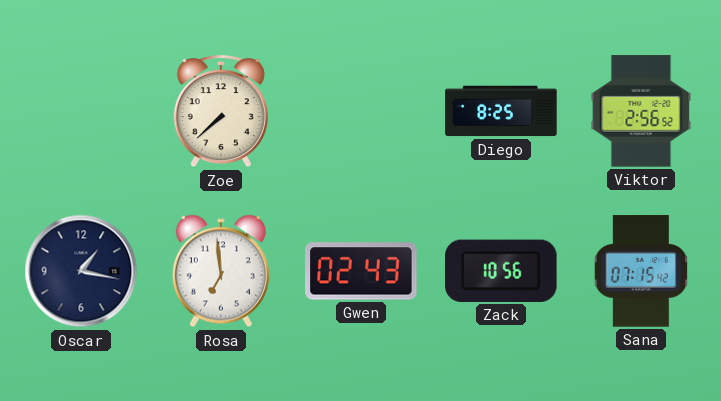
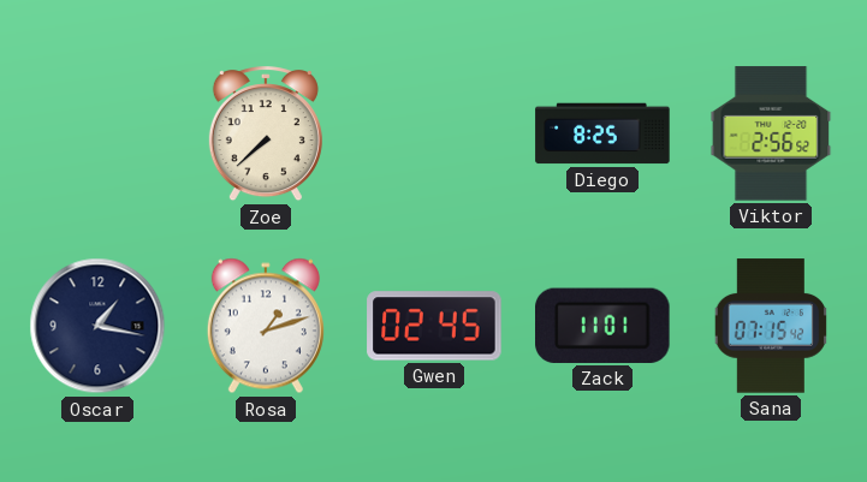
Rosa: 6:59 -> 1:12 (266, 326)
Gwen: 02:43 -> 02:45 (434, 326)
Zack: 10:56 -> 11:01 (604, 326)
